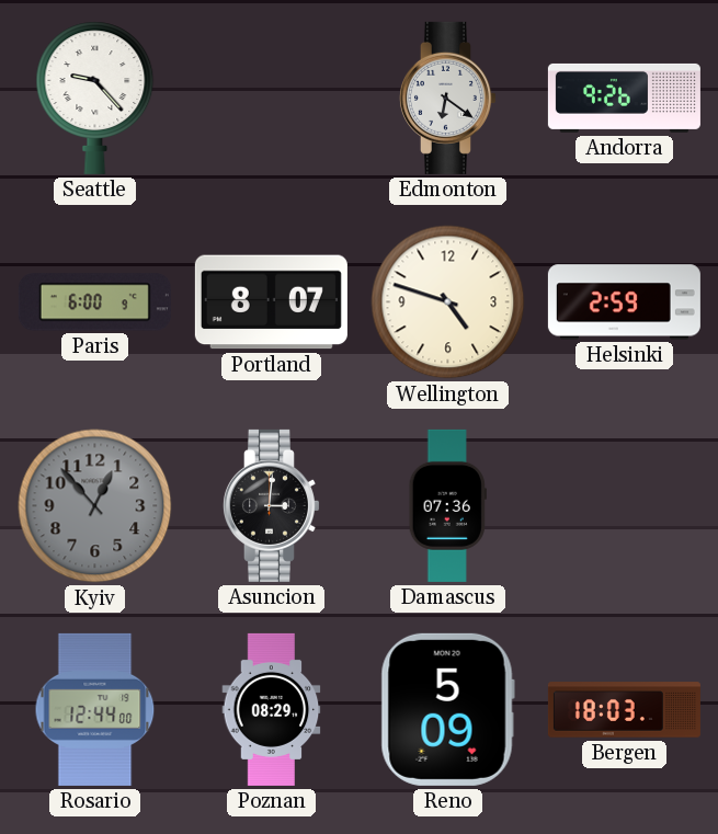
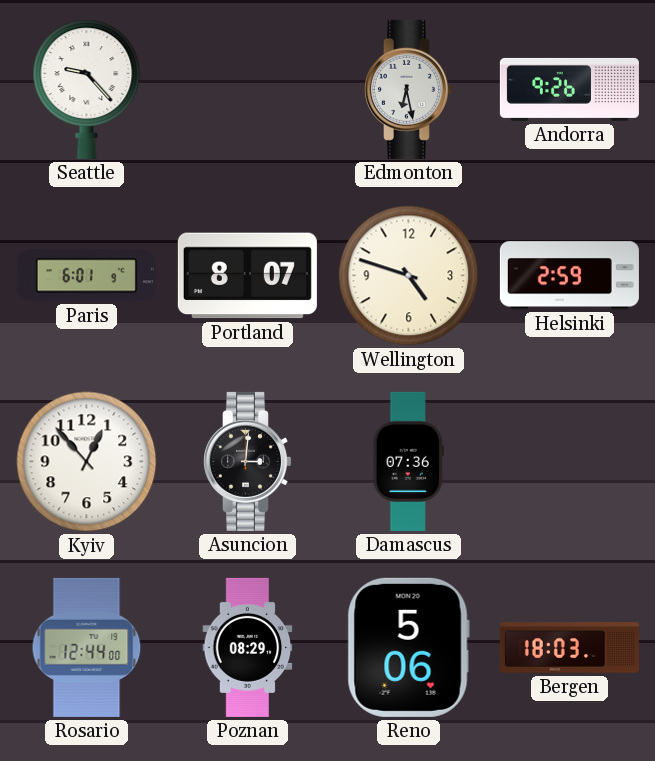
Edmonton: 6:21 -> 6:28 (408, 89)
Paris: 6:00 -> 6:01 (86, 276)
Kyiv dial: grey -> white (87, 462)
Reno: 5:09 -> 5:06 (408, 647)
